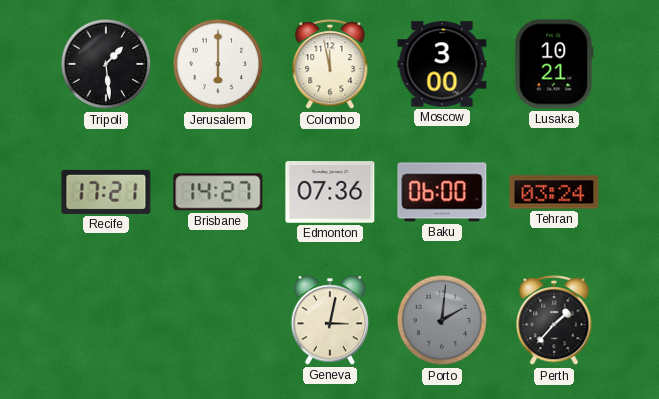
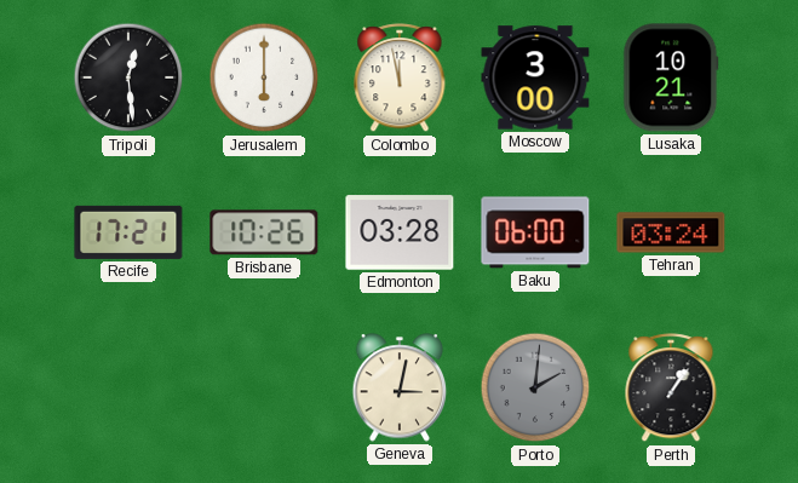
Tripoli: 1:29 -> 12:29 (128, 77)
Brisbane: 14:27 -> 10:26 (264, 232)
Edmonton: 07:36 -> 03:28 (400, 232)
Perth: 1:37 -> 1:06 (671, 389)
